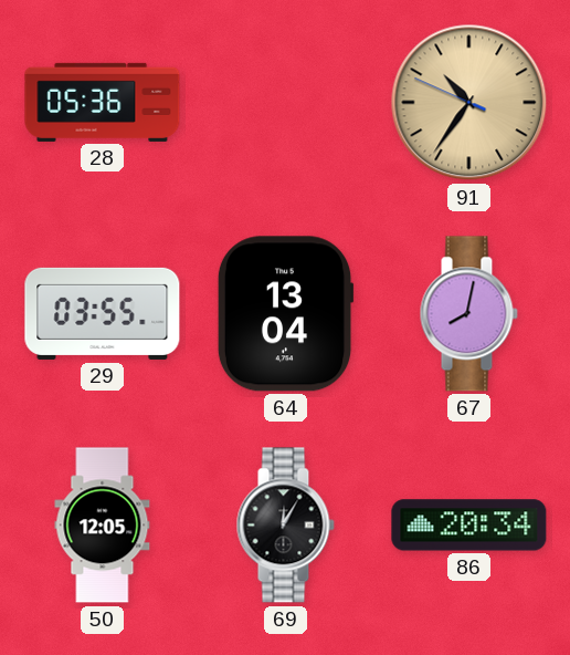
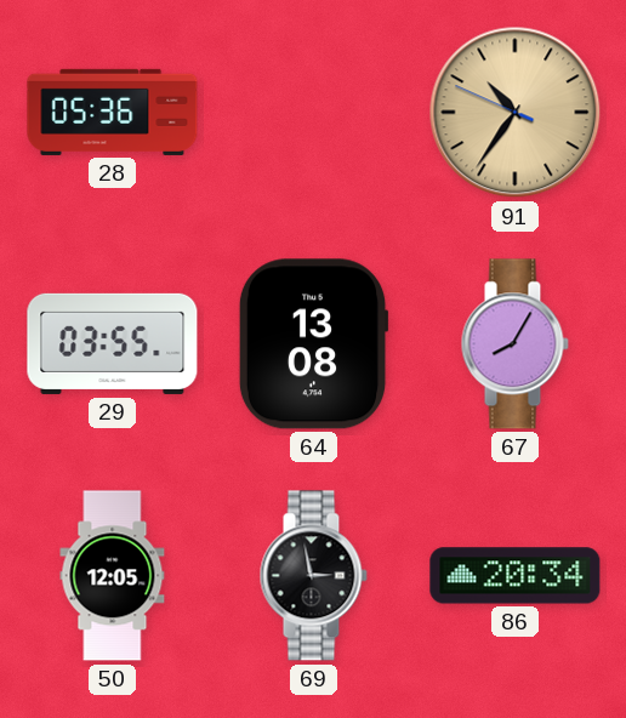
64: 13:04 -> 13:08 (313, 344)
67: 8:02 -> 8:05 (514, 344)
69: 12:05 -> 2:58 (313, 576)
